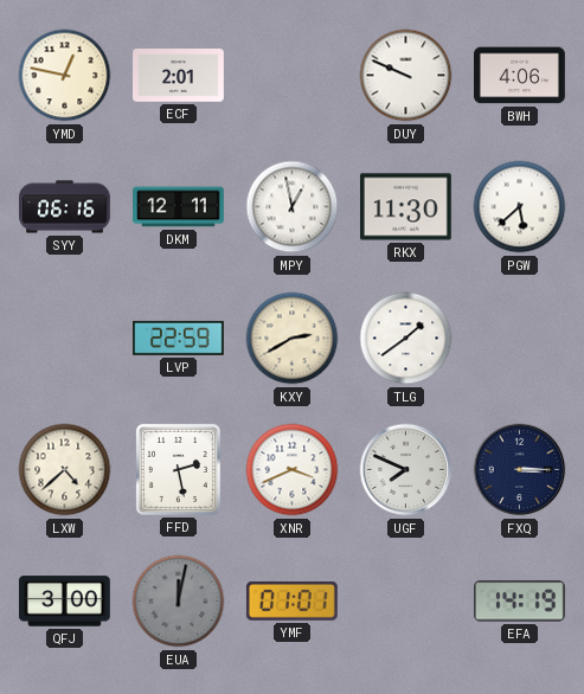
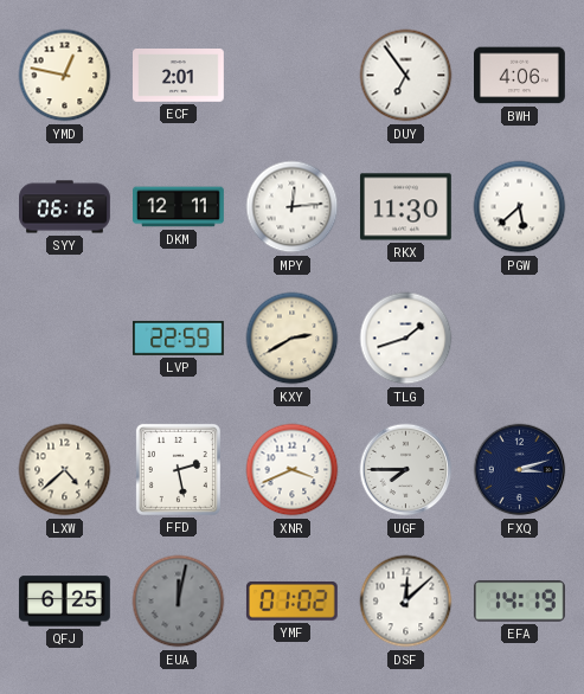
DUY: 9:49 -> 6:54 (406, 76)
MPY: 12:58 -> 12:14 (293, 207)
TLG: 1:39 -> 1:42 (406, 339)
UGF: 7:49 -> 7:45 (406, 470)
FXQ: 3:15 -> 3:12 (520, 470)
QFJ: 3:00 -> 6:25 (64, 602)
YMF: 01:01 -> 01:02 (291, 600)
DSF: none -> 12:08 (406, 602)
